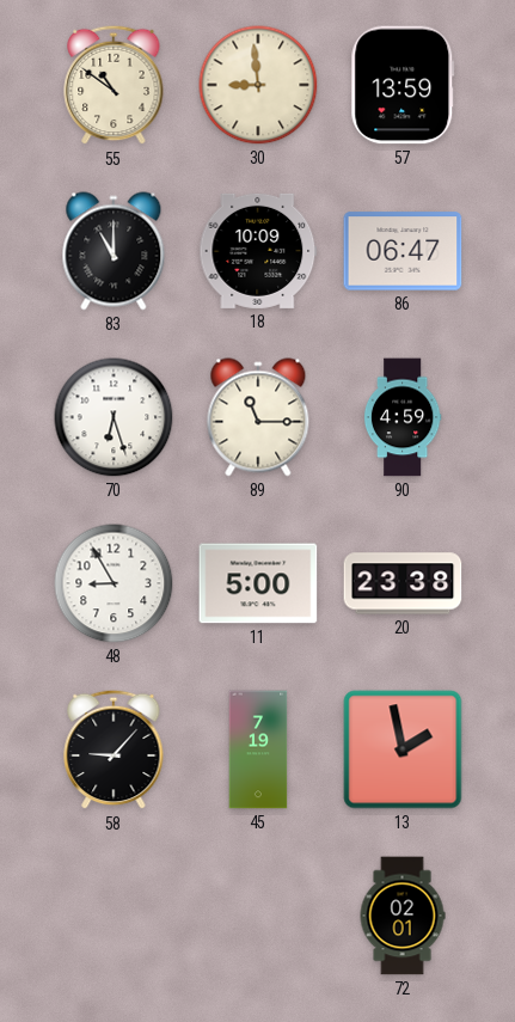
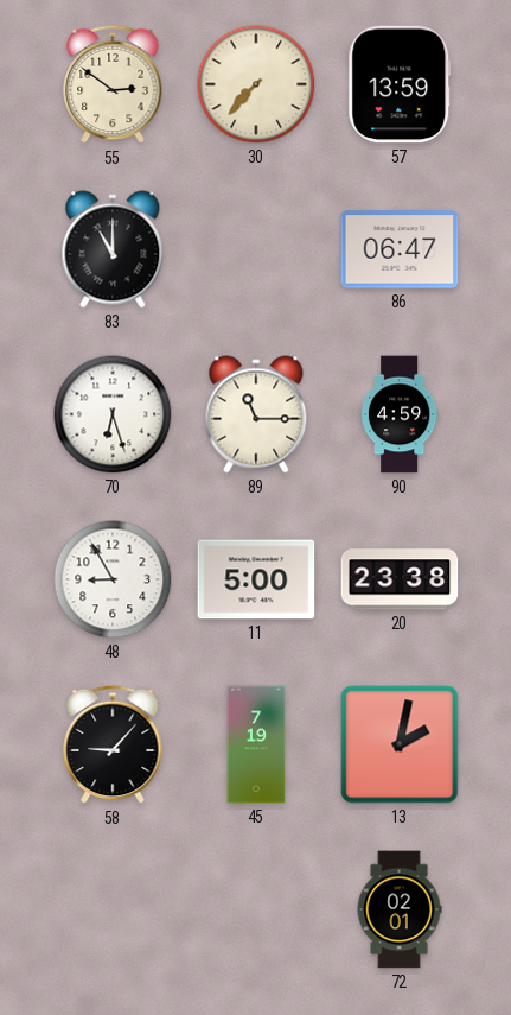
55: 10:51 -> 2:51 (113, 84)
30: 8:59 -> 7:37 (256, 84)
18: 10:09 -> none (258, 251)
13: 1:58 -> 2:02 (400, 744)
